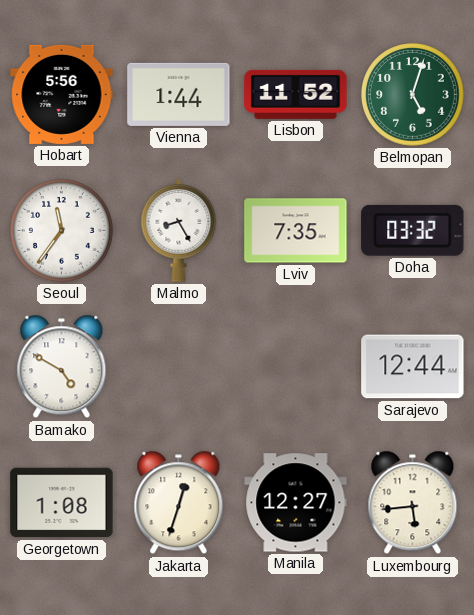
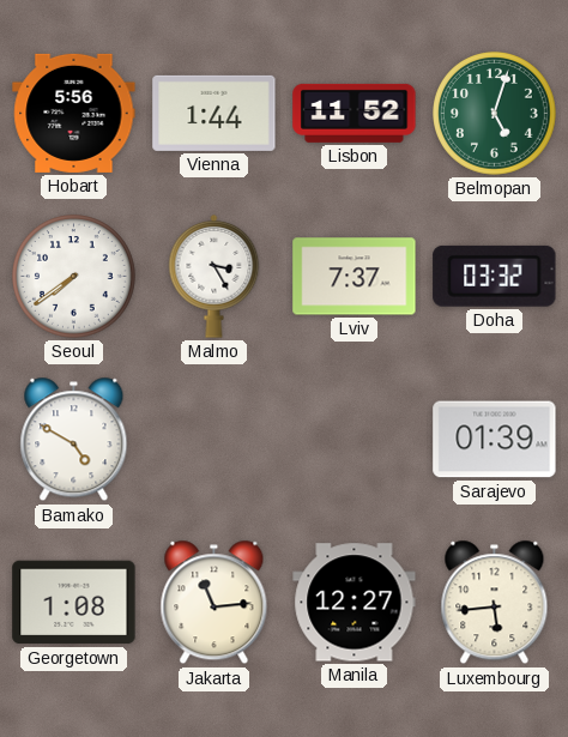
Seoul: 11:36 -> 7:39 (74, 277)
Malmo: 8:25 -> 3:25 (214, 277)
Lviv: 7:35 -> 7:37 (355, 277)
Sarajevo: 12:44 -> 01:39 (495, 440)
Jakarta: 12:33 -> 11:14 (214, 603)
